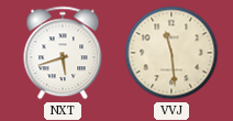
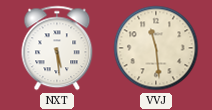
NXT: 5:42 -> 5:29 (57, 48)
